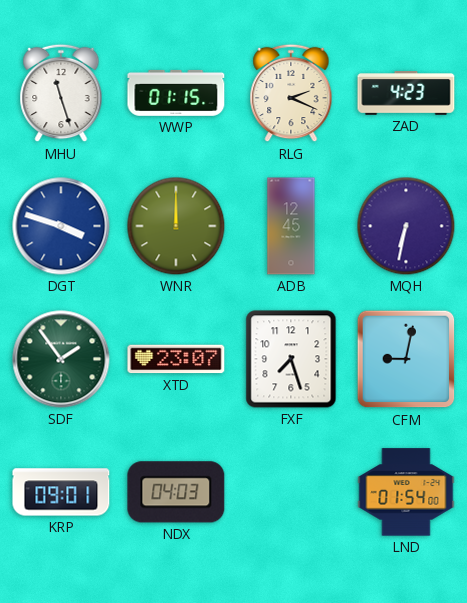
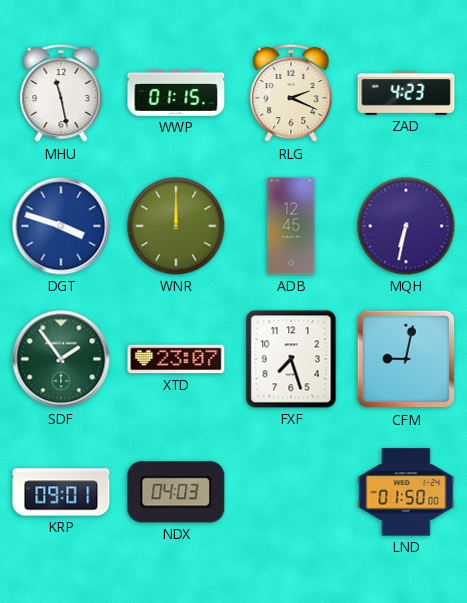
MHU: 11:27 -> 11:28 (61, 93)
LND: 01:54 -> 01:50 (406, 492)
